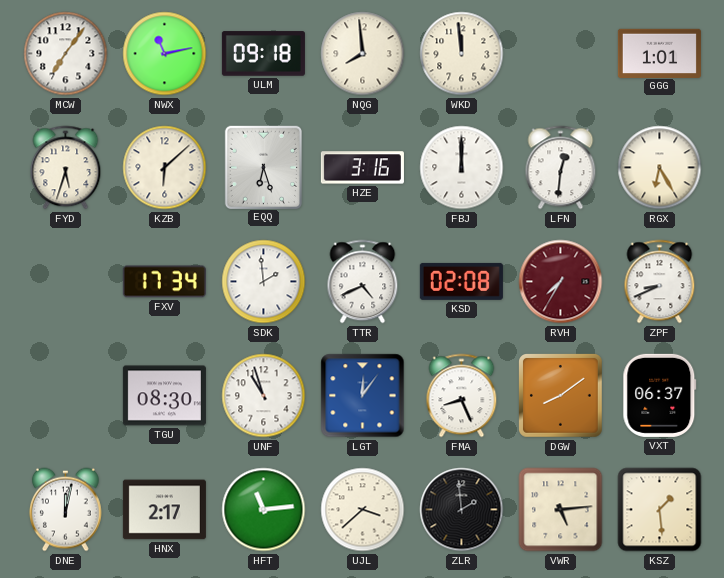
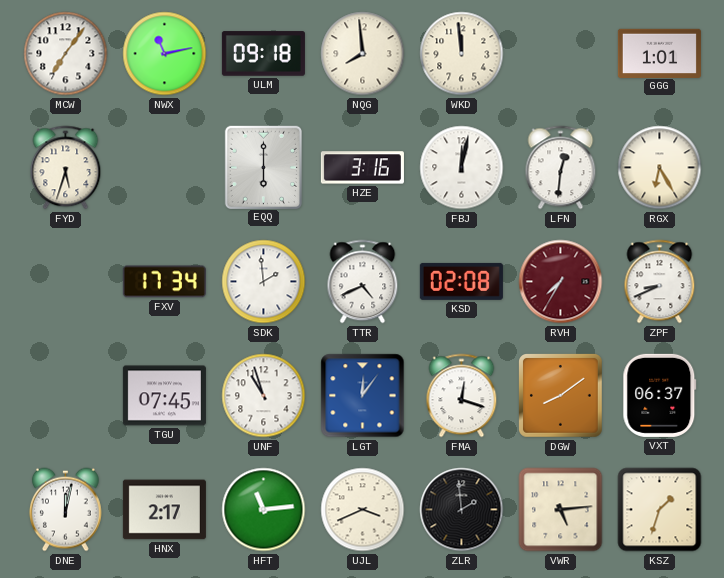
KZB: 6:08 -> none (165, 168)
EQQ: 6:27 -> 6:00 (263, 167)
FBJ: 12:00 -> 12:02 (462, 168)
TGU: 08:30 -> 07:45 (164, 396)
FMA: 8:26 -> 12:18 (462, 396)
UJL: 3:38 -> 3:41 (363, 510)
KSZ: 1:29 -> 1:33 (660, 510)
